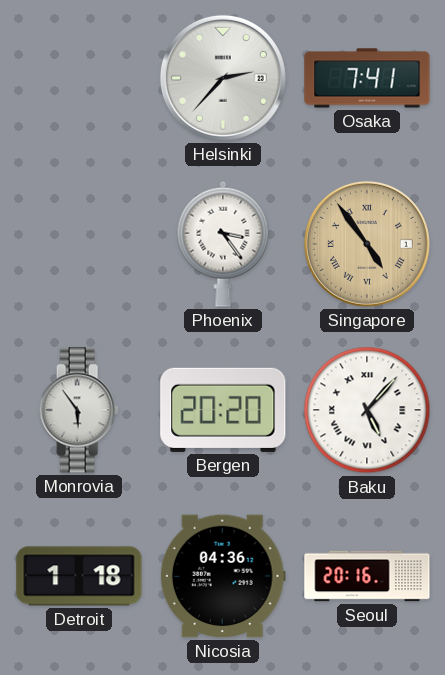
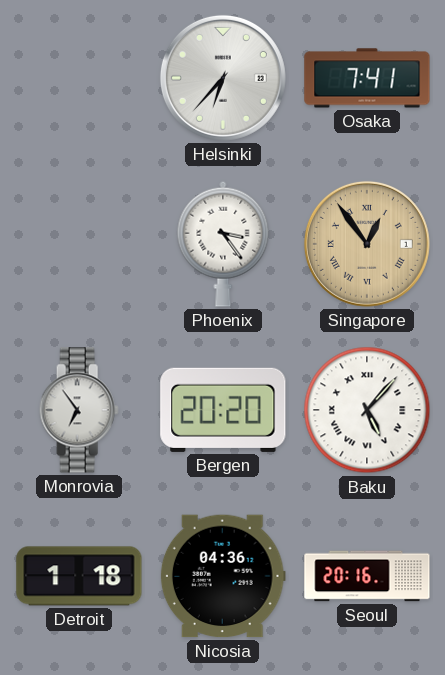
Helsinki: 2:37 -> 6:37 (223, 78)
Singapore: 4:54 -> 12:54 (367, 244)
Monrovia: 5:54 -> 6:54 (79, 410)
